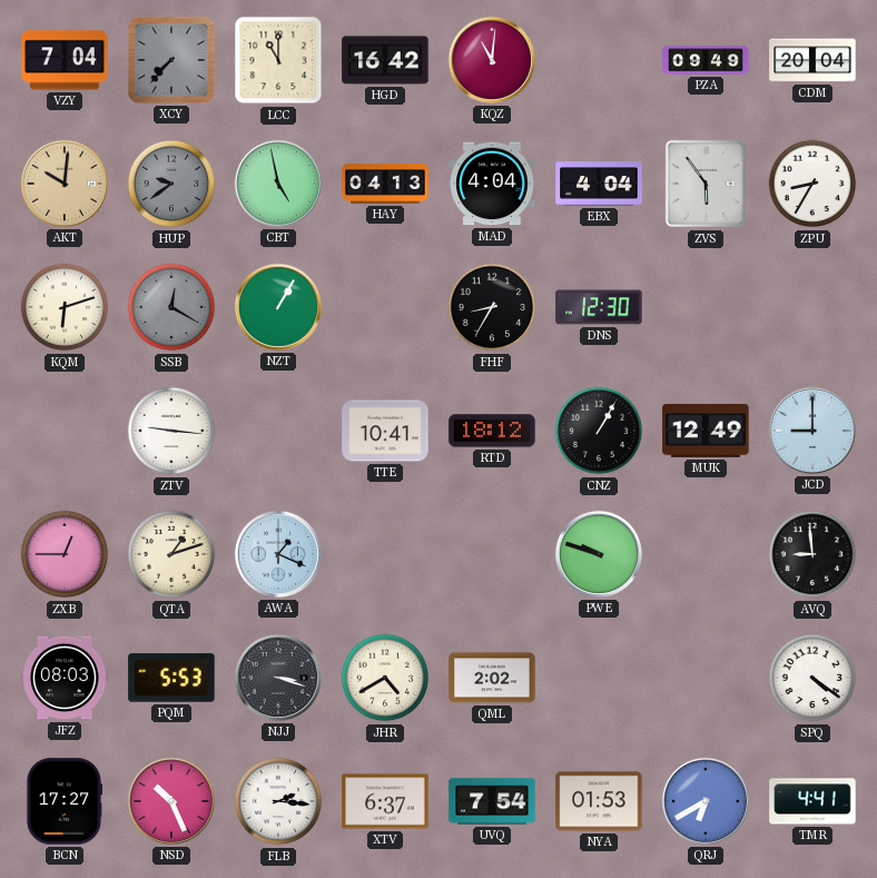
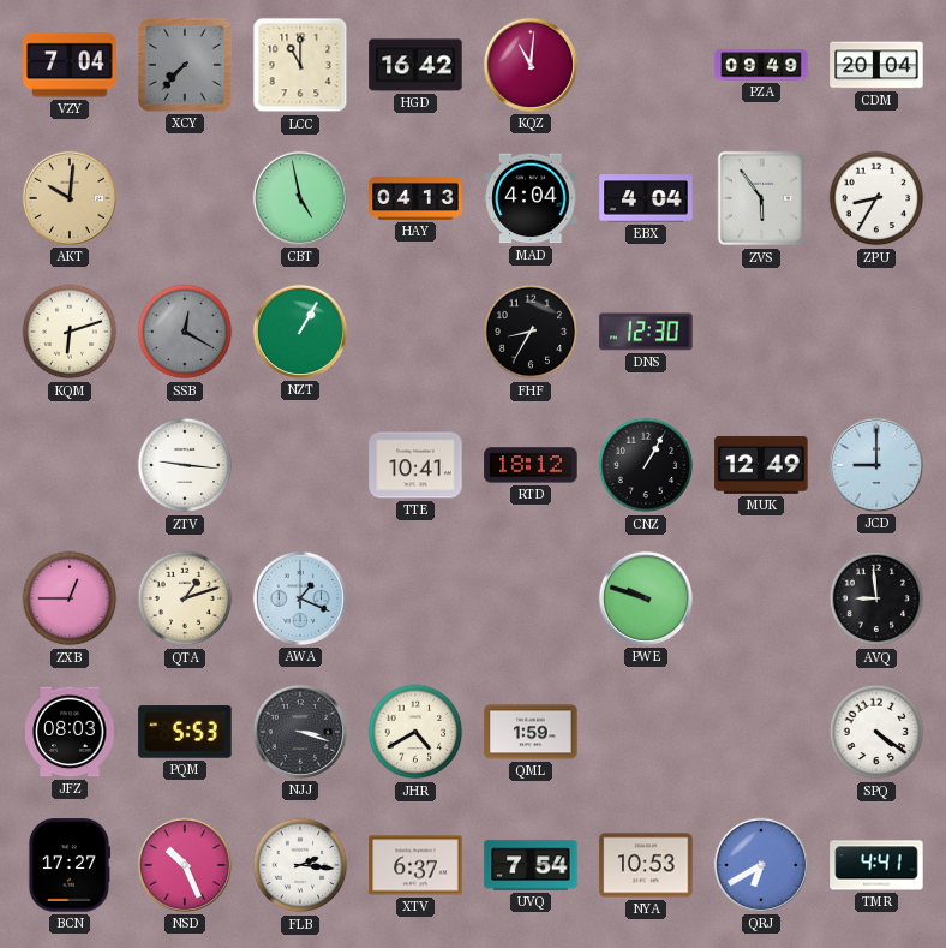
HUP: 9:39 -> none (171, 184)
QML: 2:02 -> 1:59 (531, 732)
NYA: 01:53 -> 10:53 (646, 865)
